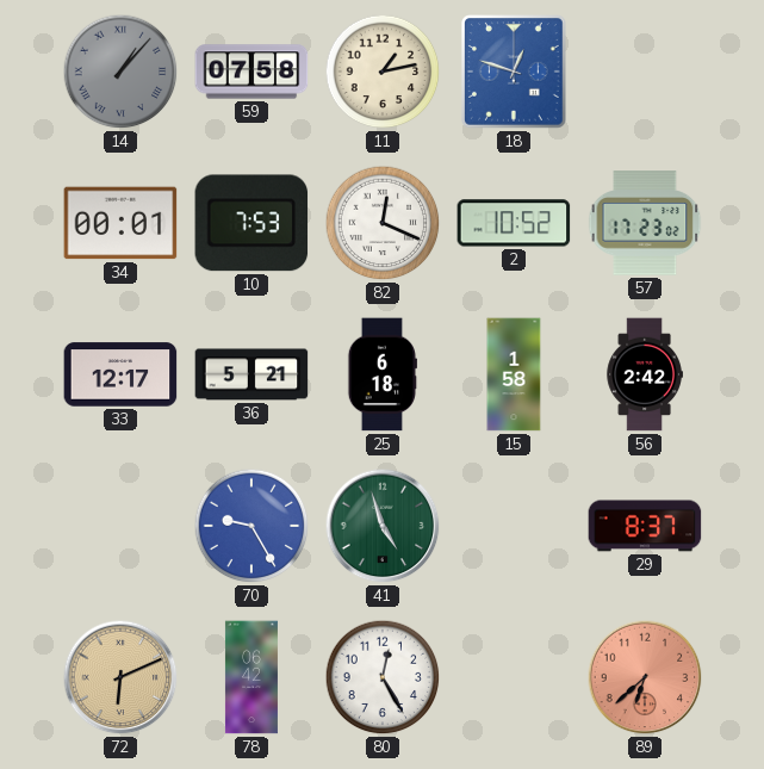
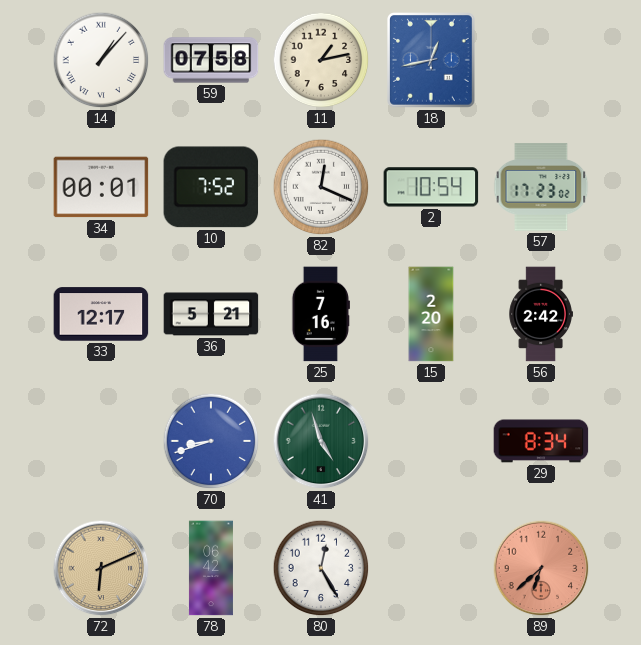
14 dial: grey -> white (101, 60)
18: 12:48 -> 12:43 (432, 61)
10: 7:53 -> 7:52 (211, 187)
2: 10:52 -> 10:54 (431, 187)
25: 6:18 -> 7:16 (320, 314)
15: 1:58 -> 2:20 (431, 314)
70: 9:25 -> 8:42 (211, 441)
29: 8:37 -> 8:34 (541, 441)
